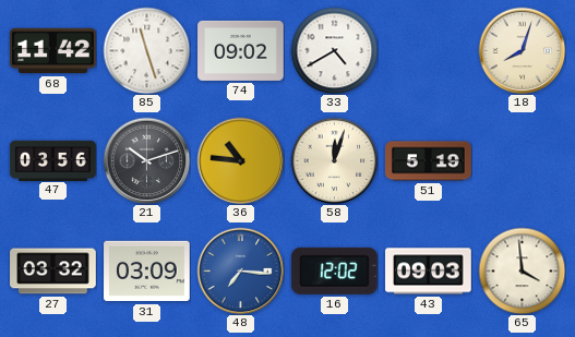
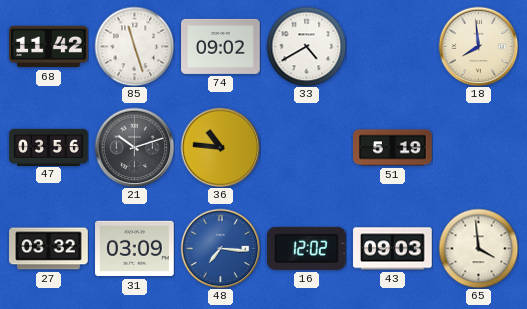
18: 8:03 -> 7:59 (478, 46)
58: 12:03 -> none (334, 160)
